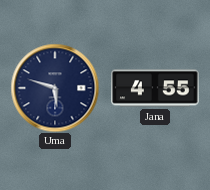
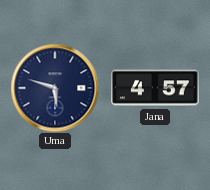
Jana: 4:55 -> 4:57 (155, 88)
